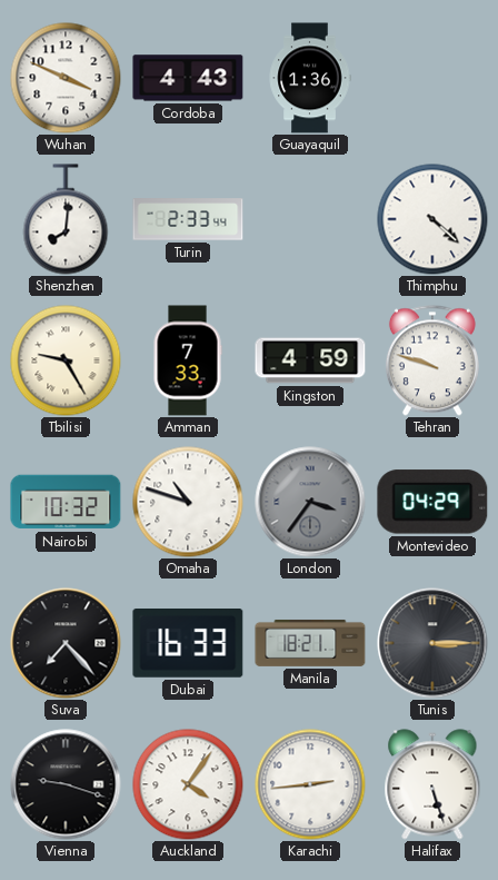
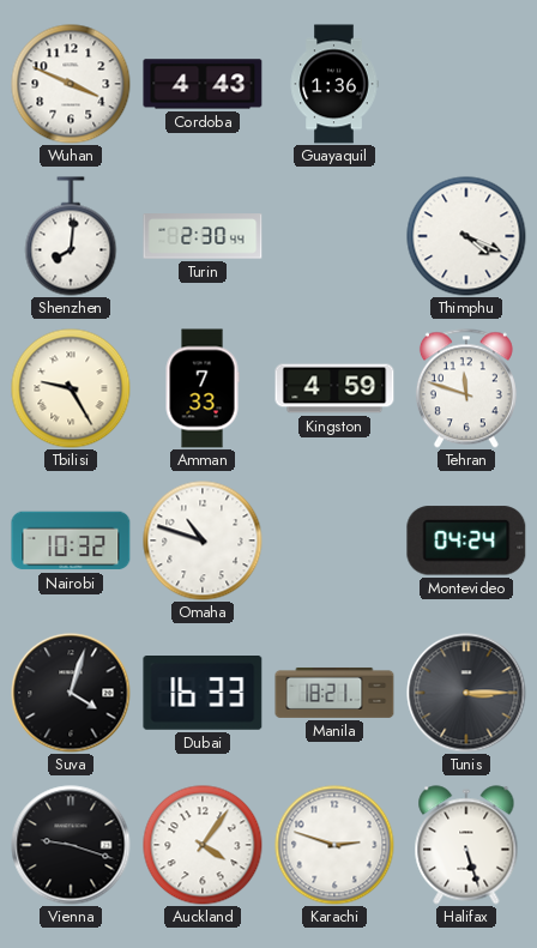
Turin: 2:33 -> 2:30 (203, 236)
Thimphu: 4:22 -> 4:19 (466, 236)
Tehran: 9:48 -> 11:48 (466, 388)
London: 3:36 -> none (310, 502)
Montevideo: 04:29 -> 04:24 (466, 541)
Suva: 7:23 -> 4:03 (71, 693)
Karachi: 2:44 -> 2:48 (334, 845)
